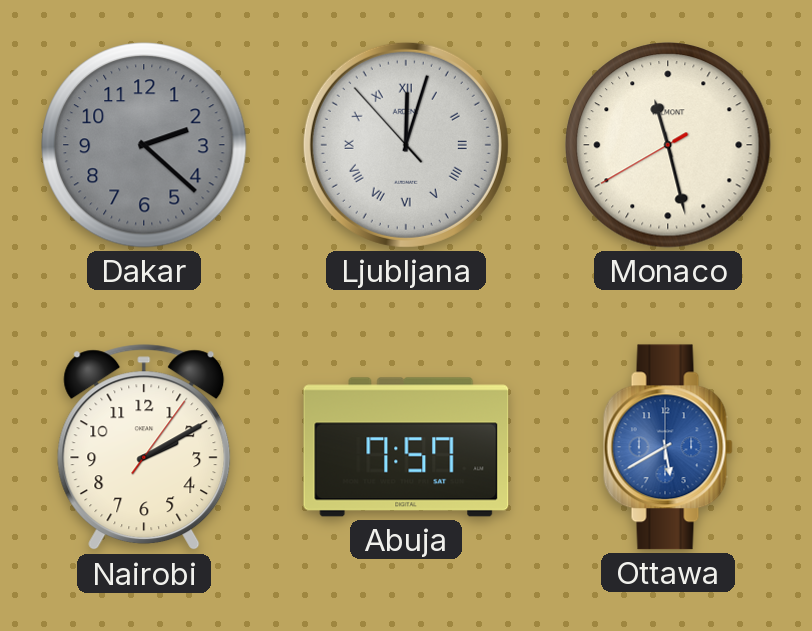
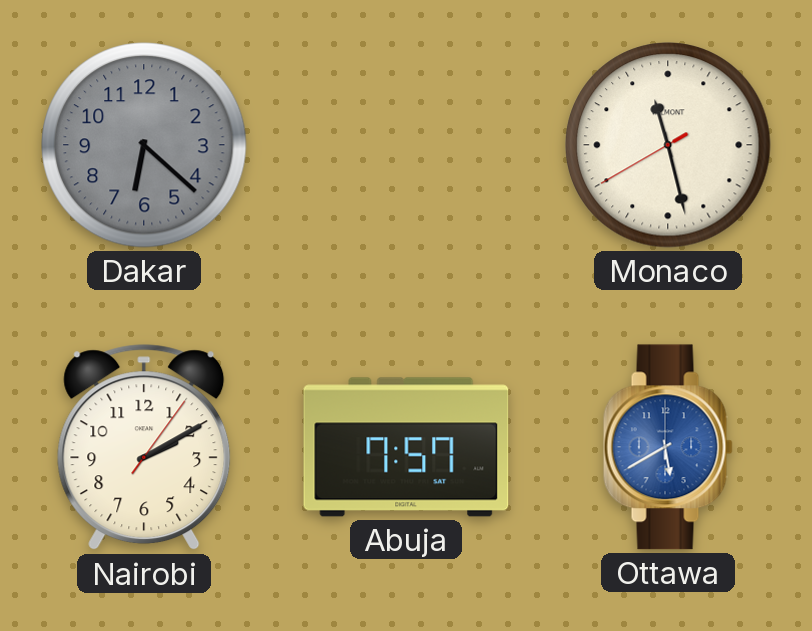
Dakar: 2:22 -> 6:22 (144, 145)
Ljubljana: 12:02 -> none (406, 145)
